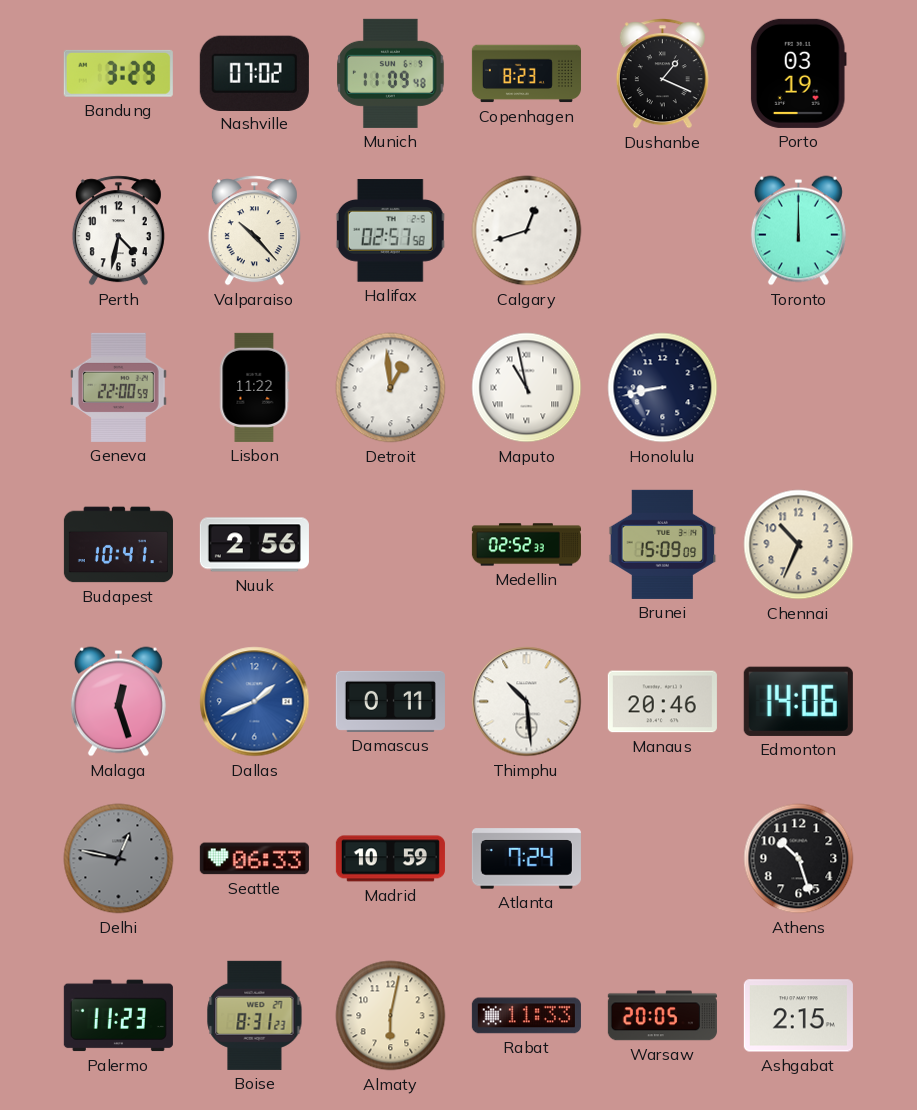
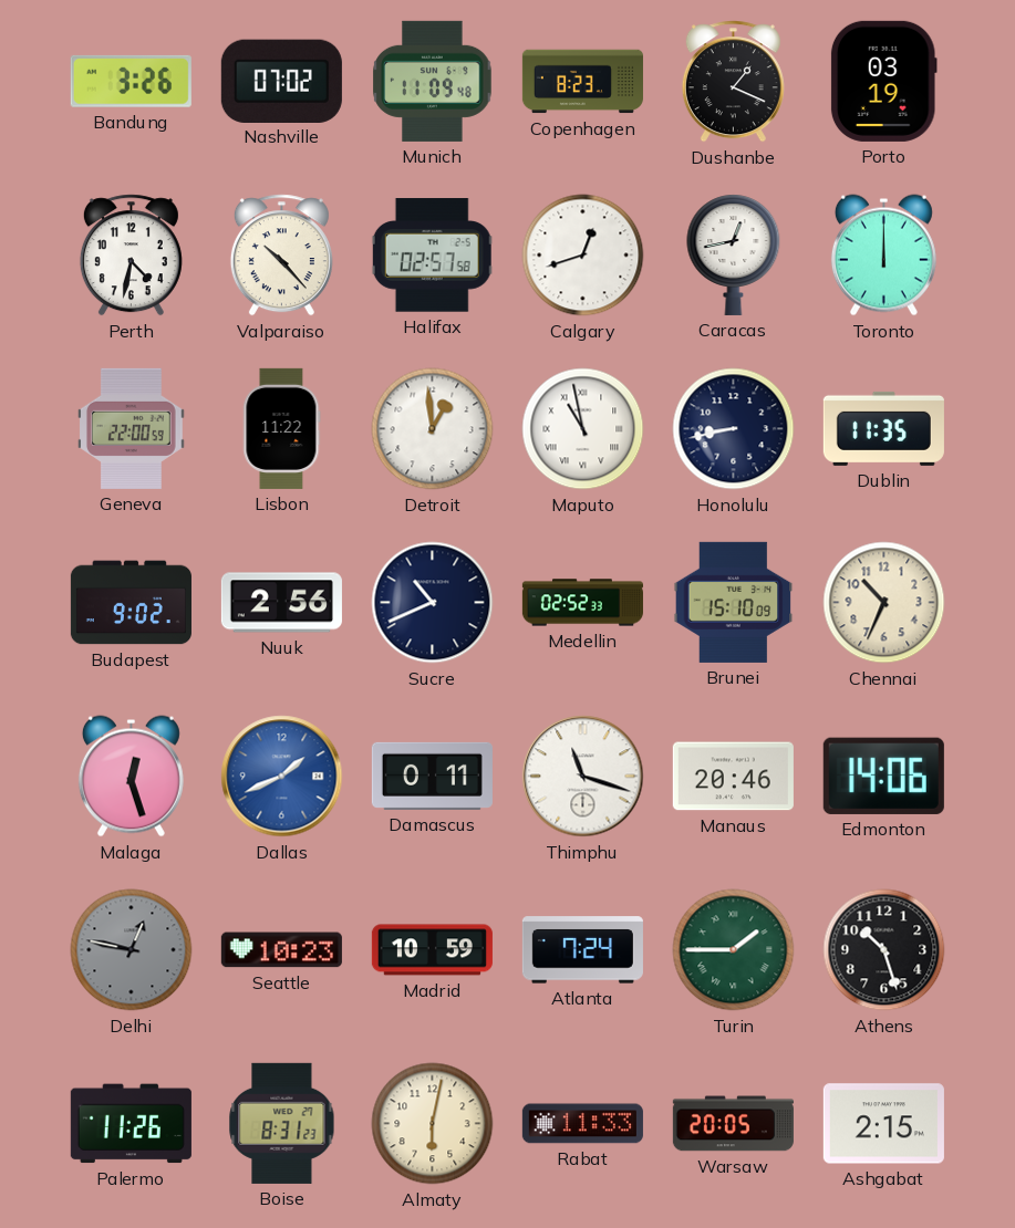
Bandung: 3:29 -> 3:26 (131, 81)
Caracas: none -> 12:43 (734, 254)
Dublin: none -> 11:35 (883, 428)
Budapest: 10:41 -> 9:02 (131, 603)
Sucre: none -> 10:41 (433, 603)
Brunei: 15:09 -> 15:10 (734, 602)
Thimphu: 10:29 -> 11:18 (583, 777)
Seattle: 06:33 -> 10:23 (281, 950)
Turin: none -> 1:45 (734, 950)
Palermo: 11:23 -> 11:26 (131, 1124)
